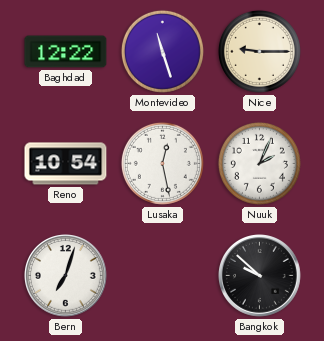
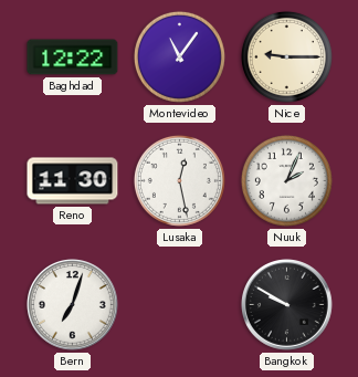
Montevideo: 11:27 -> 11:06 (179, 56)
Reno: 10:54 -> 11:30 (73, 181)
Bangkok: 9:52 -> 9:50 (287, 305)
